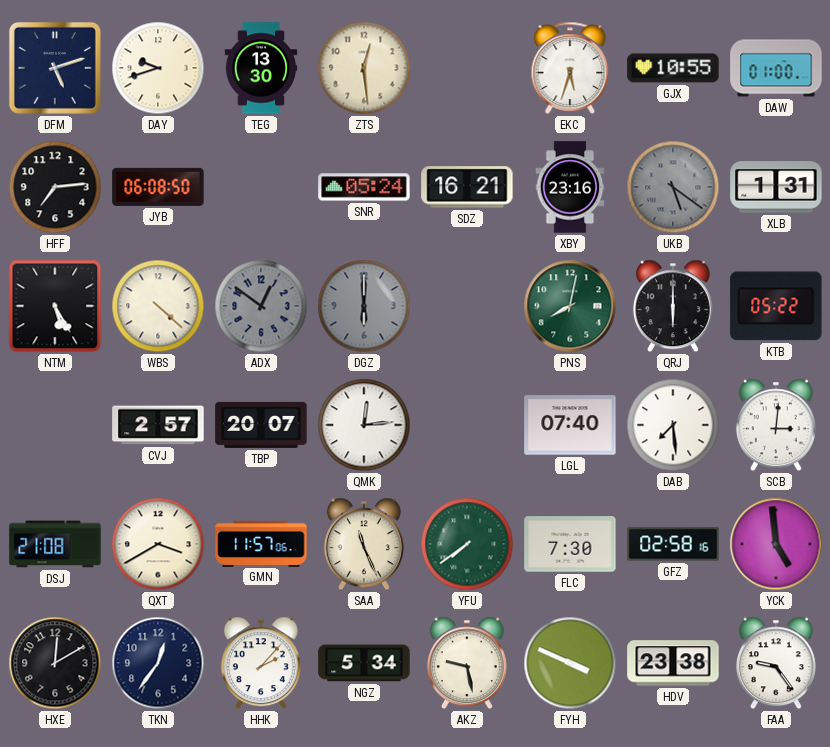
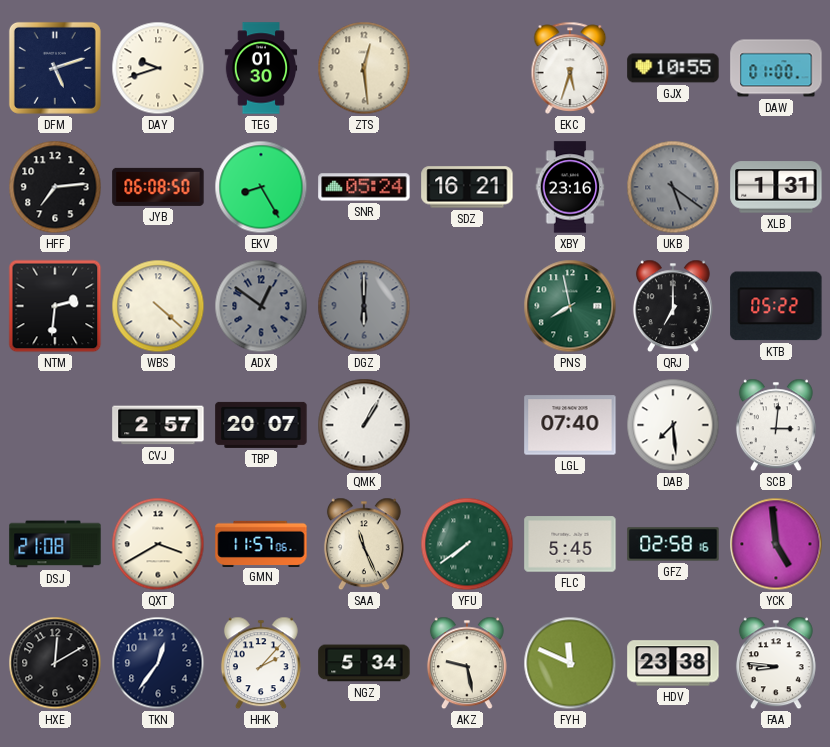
TEG: 13:30 -> 01:30 (261, 68)
EKV: none -> 8:25 (261, 187)
NTM: 5:25 -> 2:31 (55, 306)
PNS: 8:02 -> 7:58 (570, 306)
QRJ: 6:00 -> 7:00 (673, 306)
QMK: 12:14 -> 1:05 (364, 425)
FLC: 7:30 -> 5:45 (570, 544)
FYH: 3:49 -> 11:49 (570, 663)
FAA: 9:24 -> 8:46 (776, 663)
